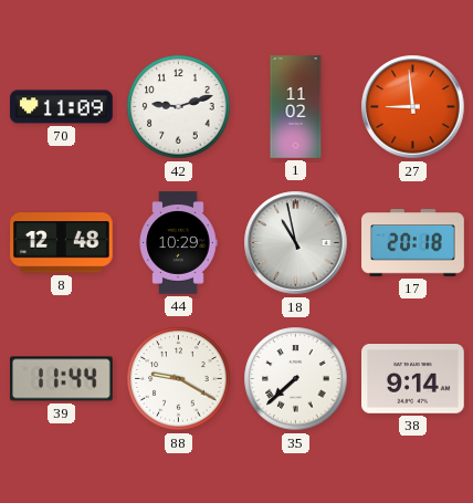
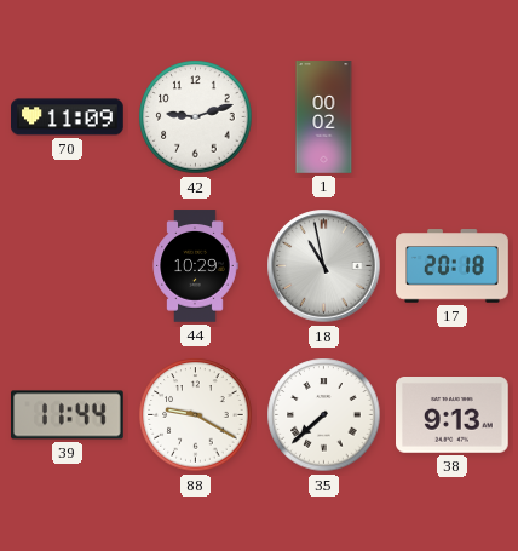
1: 11:02 -> 00:02 (324, 117)
27: 8:59 -> none (413, 107)
8: 12:48 -> none (62, 243)
38: 9:14 -> 9:13 (453, 415)
